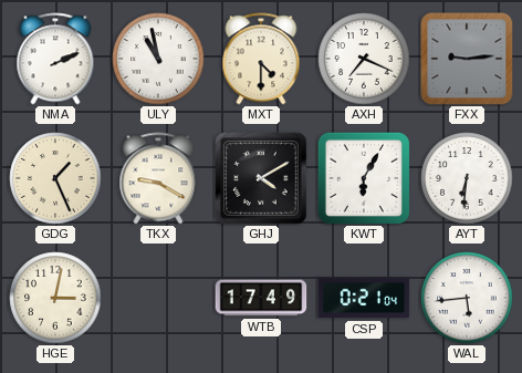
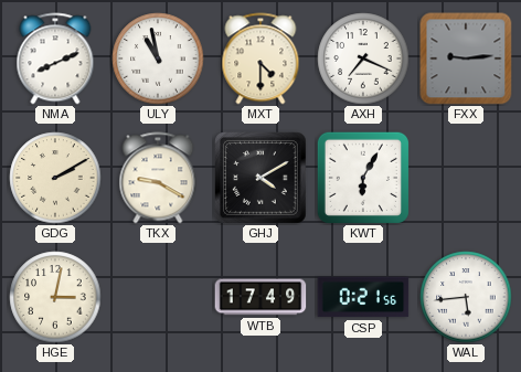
NMA: 2:11 -> 8:11 (55, 59)
GDG: 1:26 -> 2:10 (55, 178)
AYT: 6:31 -> none (467, 178)
CSP: 0:21:04 -> 0:21:56 (363, 297)
